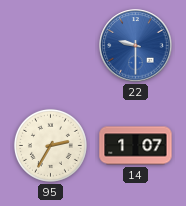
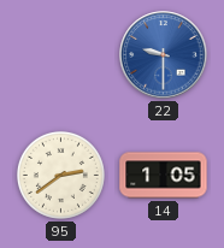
95: 2:35 -> 2:39 (60, 175)
14: 1:07 -> 1:05 (164, 176)
